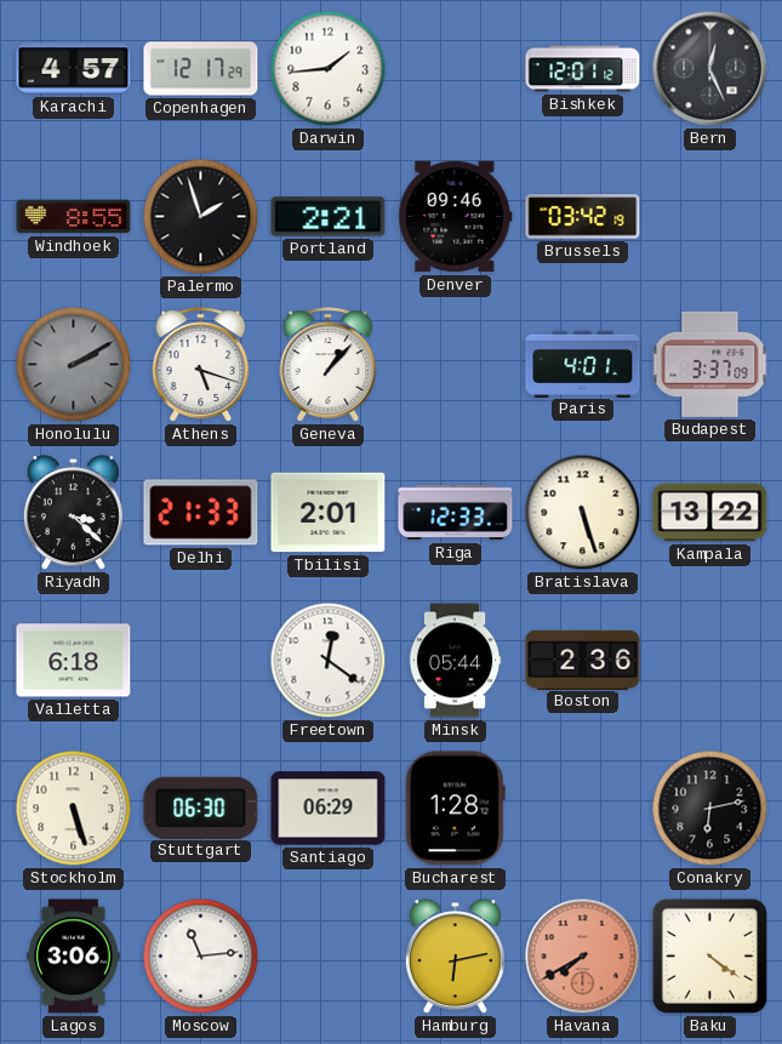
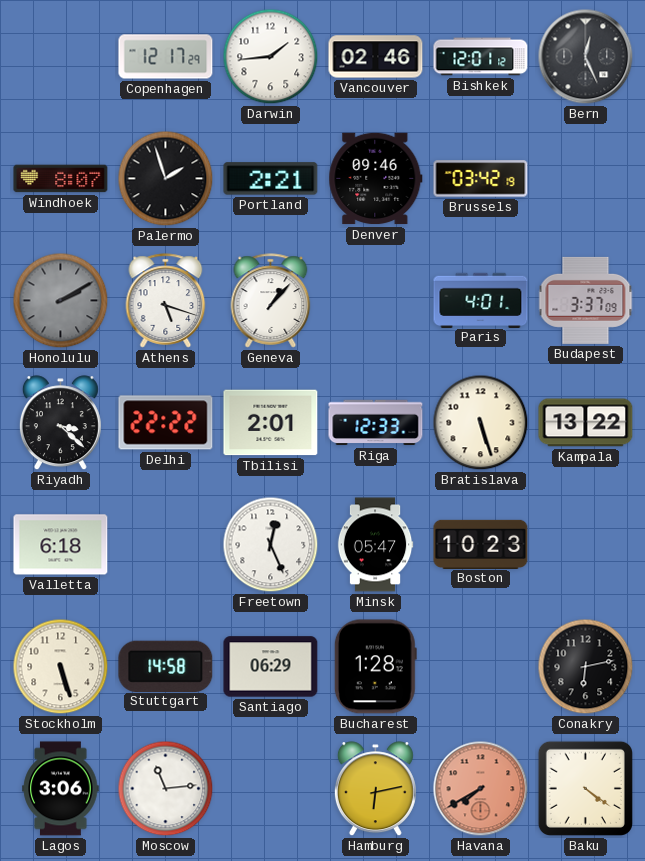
Karachi: 4:57 -> none (74, 69)
Vancouver: none -> 02:46 (376, 57)
Windhoek: 8:55 -> 8:07 (61, 179)
Delhi: 21:33 -> 22:22 (166, 423)
Freetown: 12:21 -> 12:26 (271, 545)
Minsk: 05:44 -> 05:47 (375, 545)
Boston: 2:36 -> 10:23 (481, 544)
Stuttgart: 06:30 -> 14:58 (166, 666)
